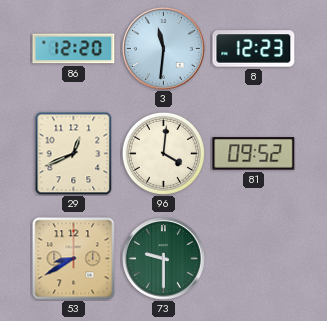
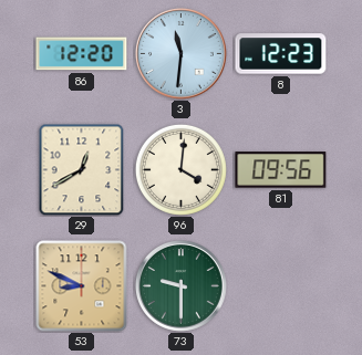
29: 12:41 -> 12:40 (82, 169)
81: 09:52 -> 09:56 (281, 170)
53: 8:40 -> 8:49 (82, 286)
